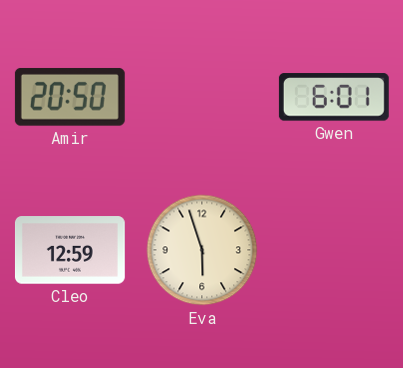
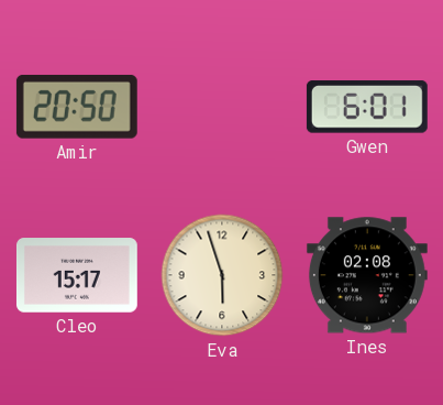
Cleo: 12:59 -> 15:17 (77, 275)
Ines: none -> 02:08 (367, 275)
